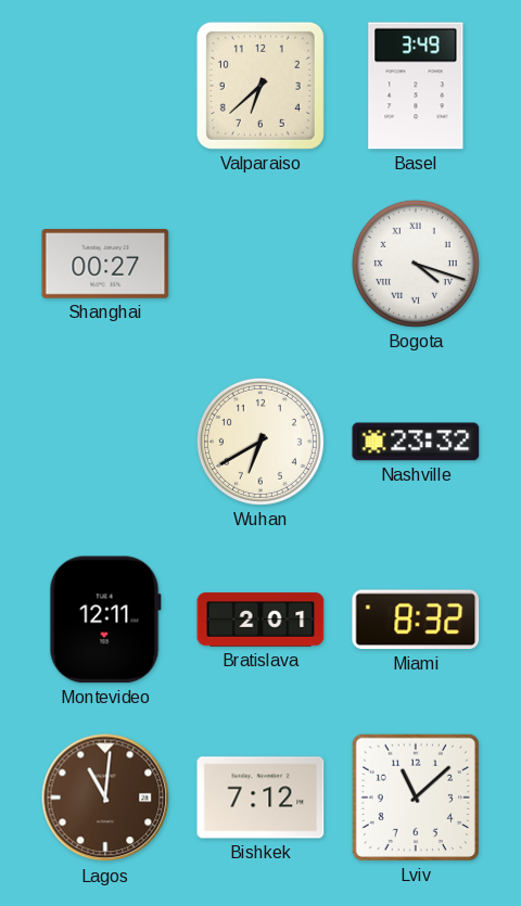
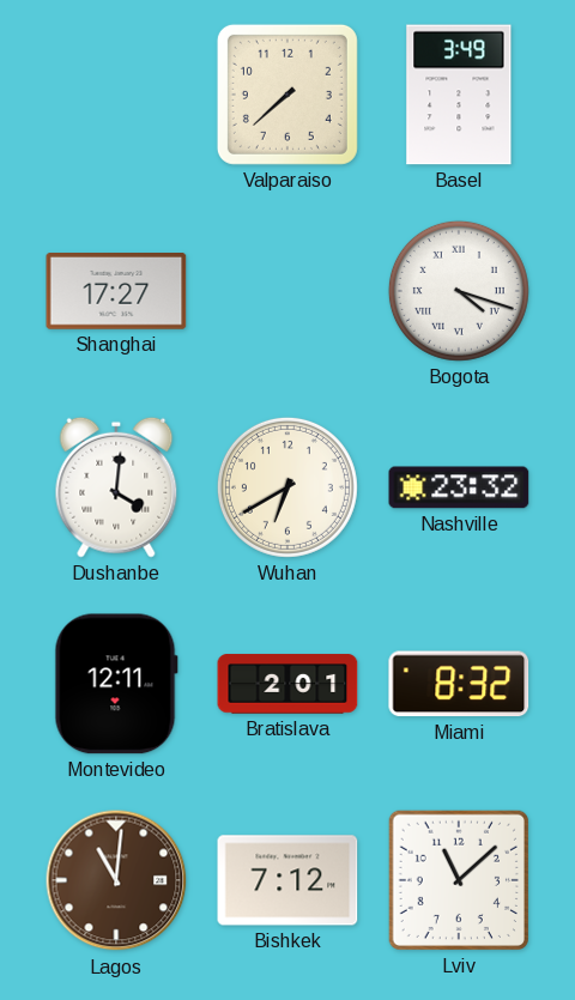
Valparaiso: 6:38 -> 7:38 (287, 95)
Shanghai: 00:27 -> 17:27 (116, 292)
Dushanbe: none -> 4:01 (116, 487)
